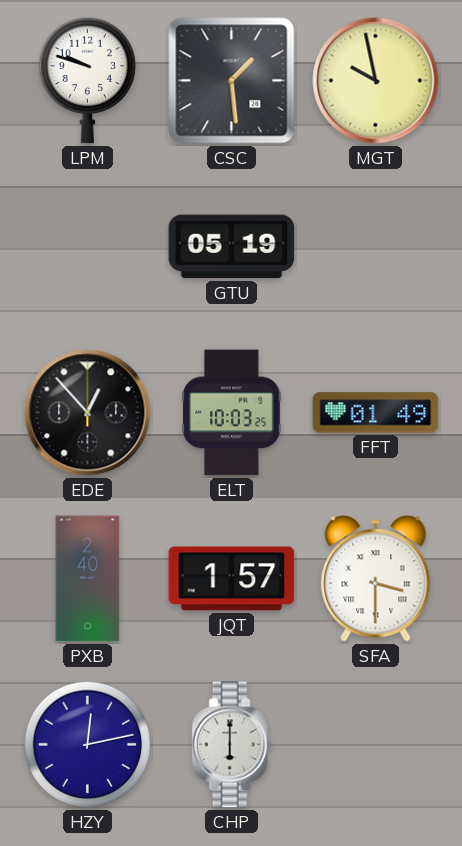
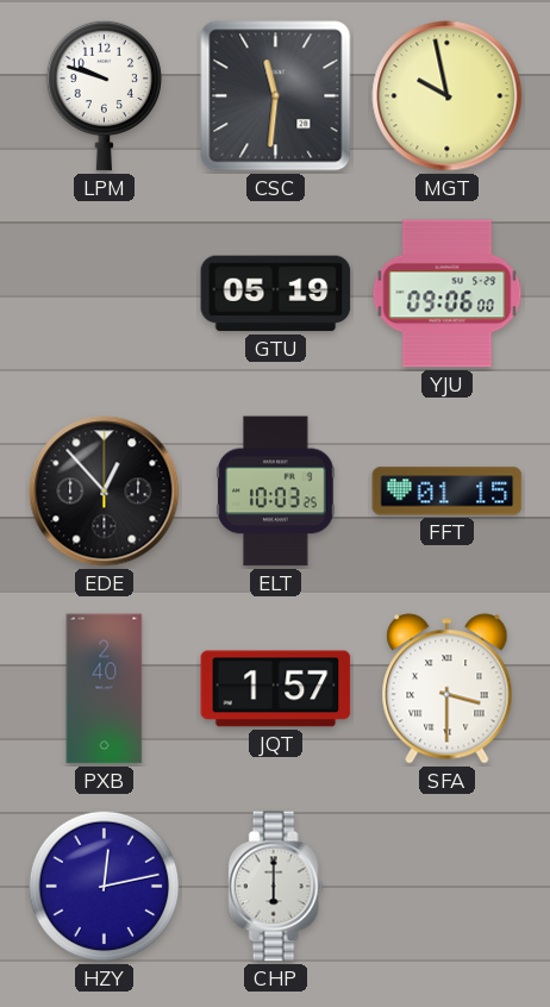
CSC: 1:29 -> 11:31 (276, 96)
YJU: none -> 09:06 (448, 294)
FFT: 01:49 -> 01:15 (448, 492)
